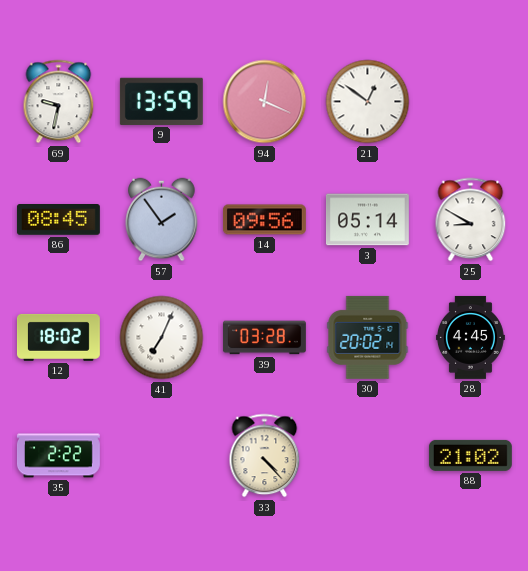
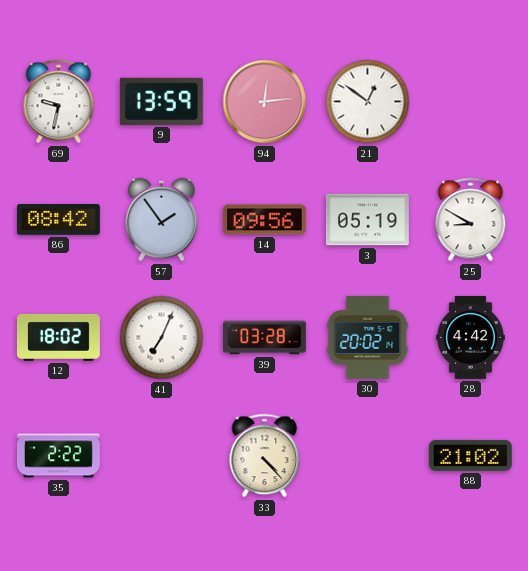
94: 12:19 -> 12:14 (265, 102)
86: 08:45 -> 08:42 (58, 220)
3: 05:14 -> 05:19 (367, 220)
28: 4:45 -> 4:42 (470, 338)
